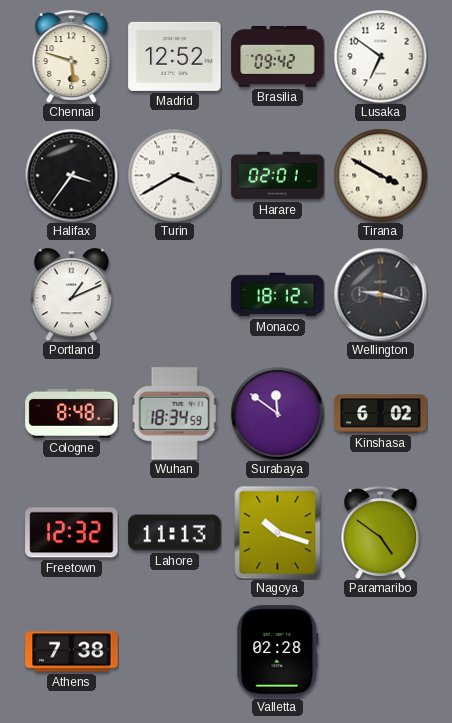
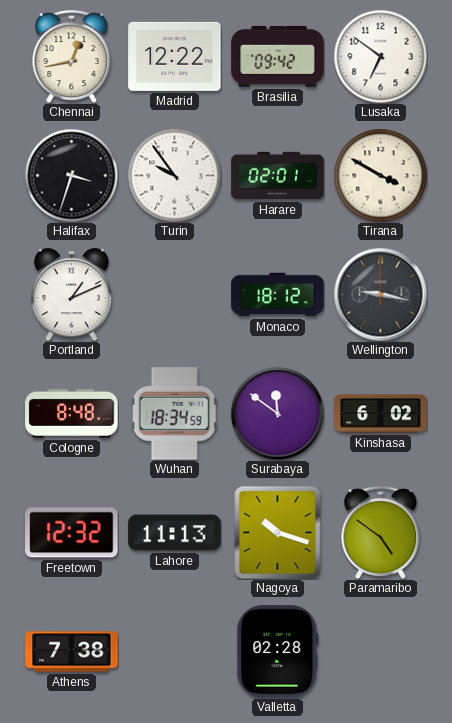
Chennai: 5:48 -> 12:43 (72, 56)
Madrid: 12:52 -> 12:22 (175, 56)
Halifax: 3:36 -> 3:33 (71, 175)
Turin: 3:40 -> 9:54 (174, 175)
